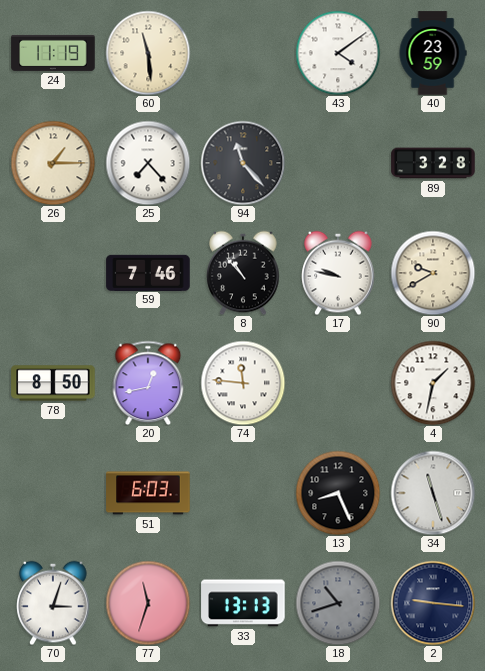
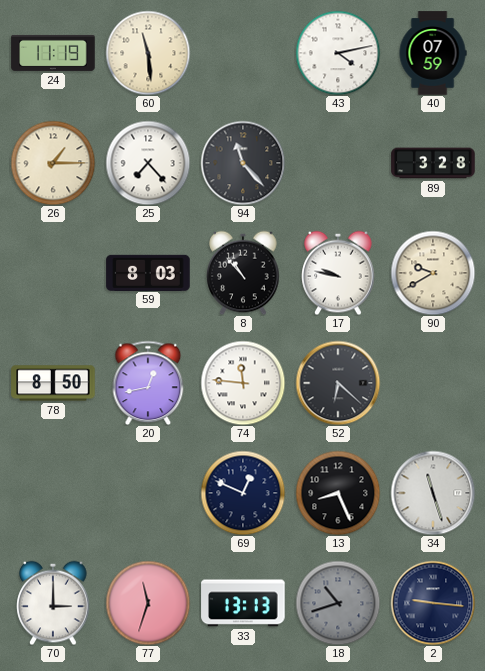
43: 4:09 -> 4:13 (338, 53)
40: 23:59 -> 07:59 (433, 53)
59: 7:46 -> 8:03 (148, 272)
52: none -> 6:22 (338, 383)
4: 1:32 -> none (433, 383)
51: 6:03 -> none (148, 493)
69: none -> 12:49 (243, 493)
70: 3:03 -> 3:00 (53, 603)
